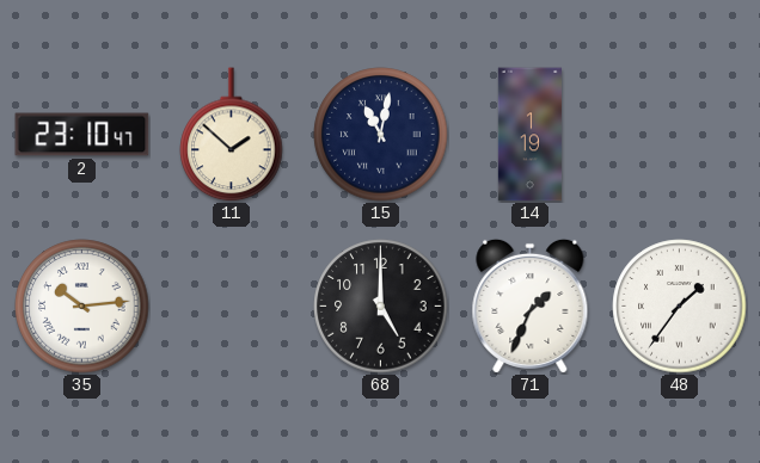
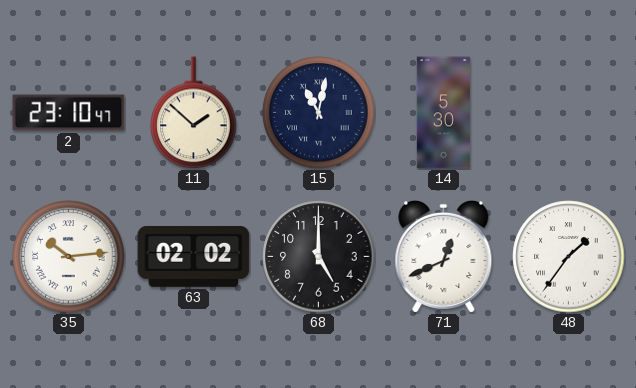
14: 1:19 -> 5:30 (443, 113)
63: none -> 02:02 (194, 257)
71: 1:34 -> 12:41 (444, 256)
